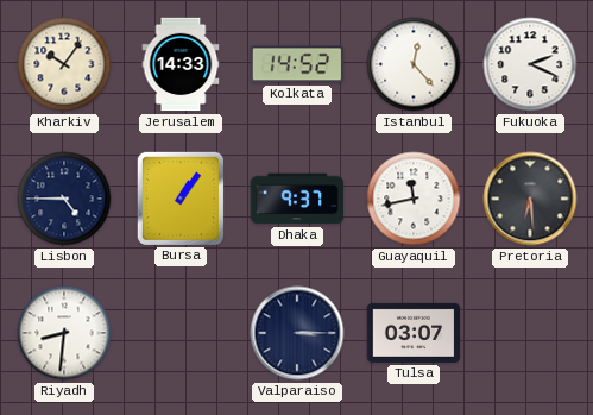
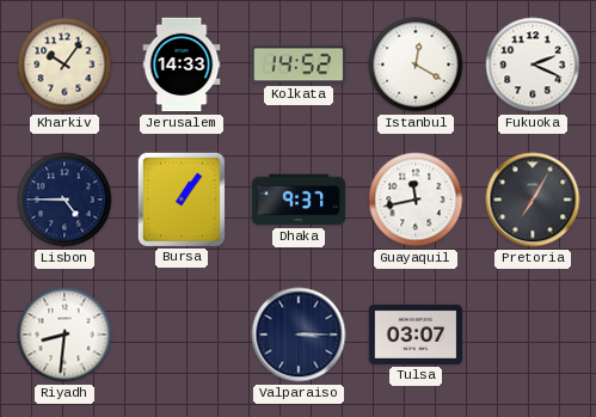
Istanbul: 12:23 -> 12:20 (416, 65)
Pretoria: 6:29 -> 7:05 (533, 200)
